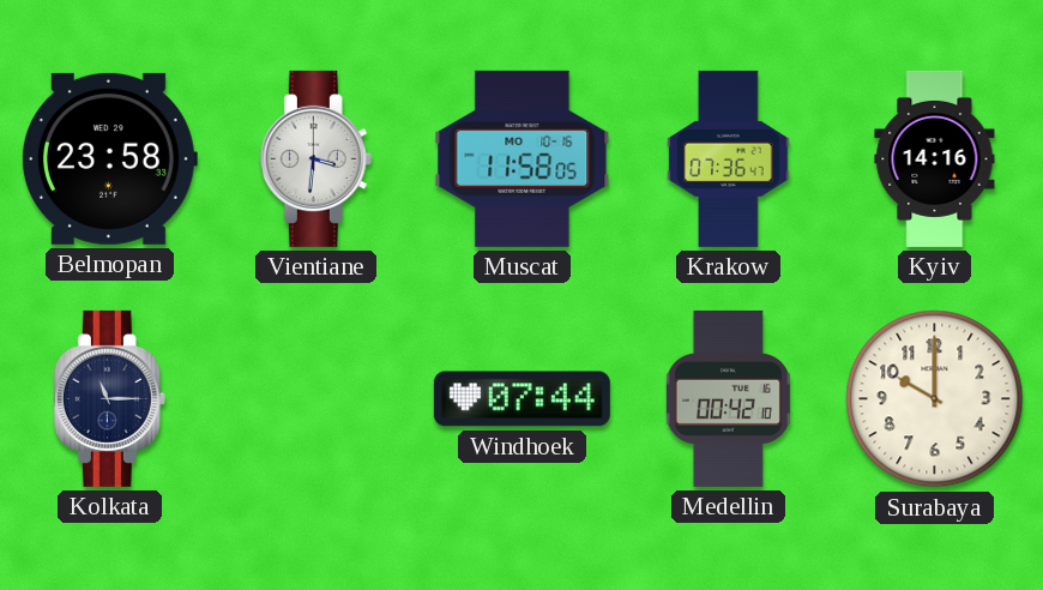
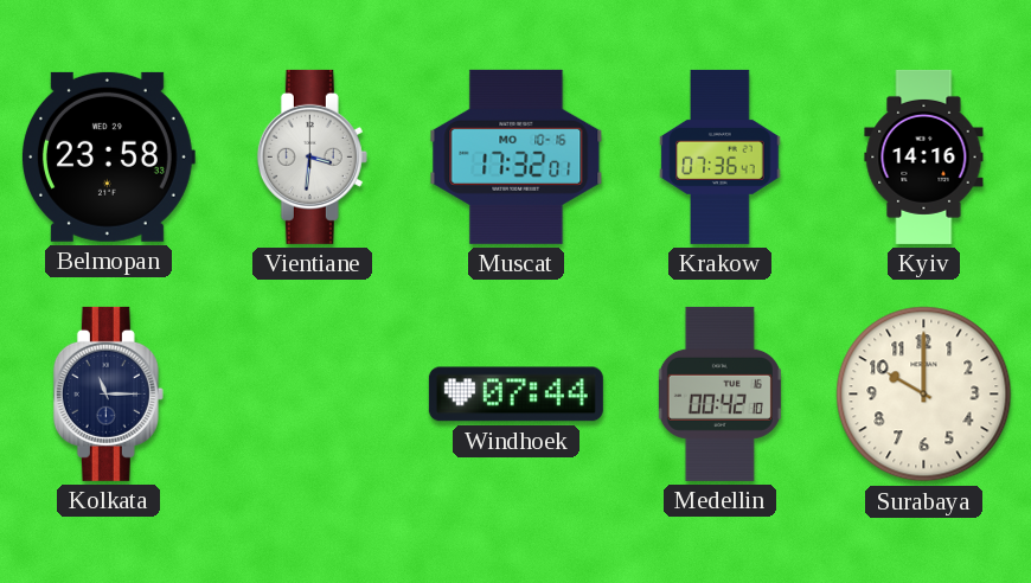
Muscat: 11:58 -> 17:32 (517, 156)
